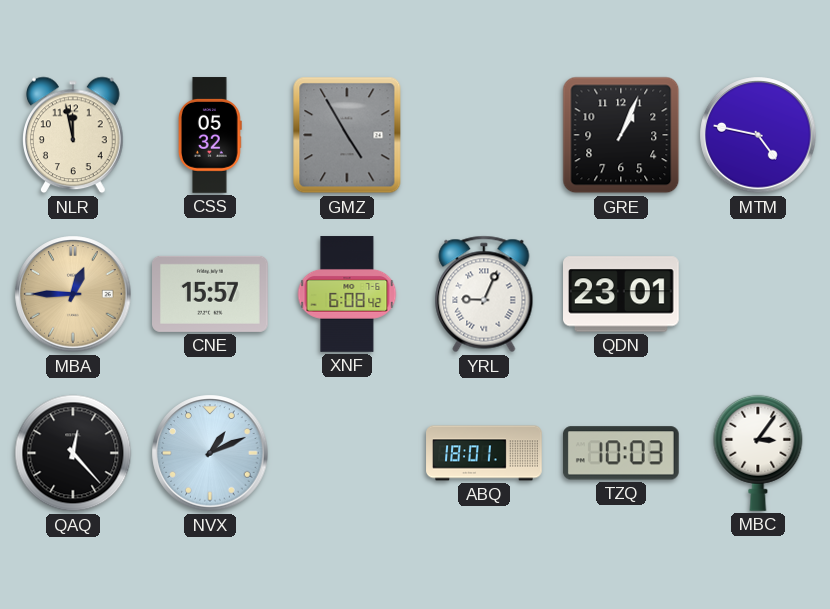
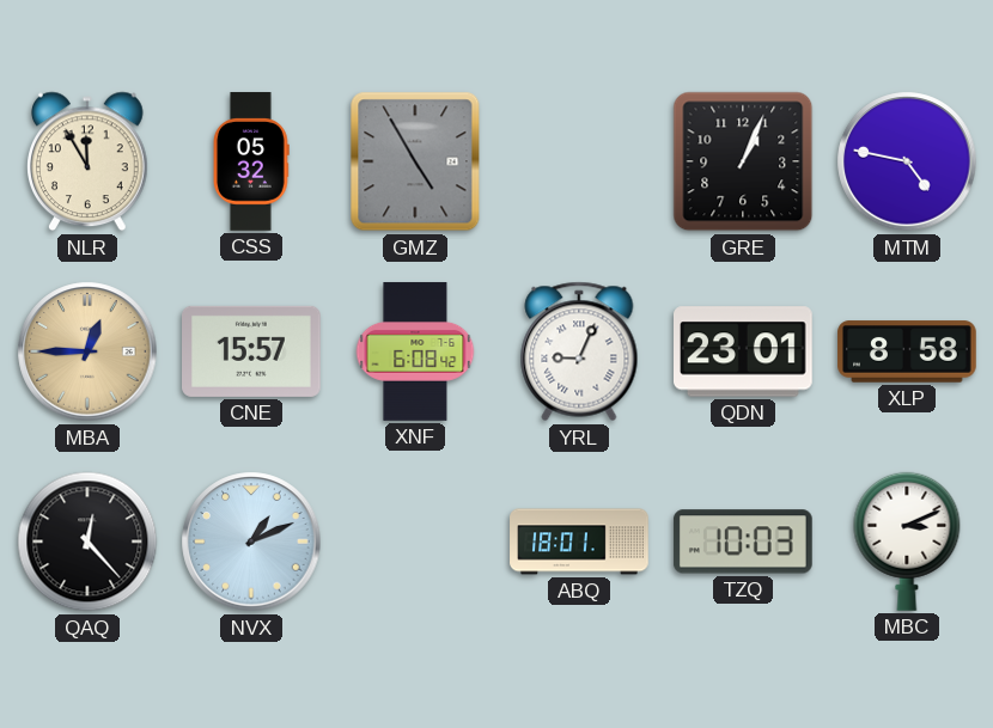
NLR: 11:58 -> 11:55 (89, 161)
XLP: none -> 8:58 (907, 351)
MBC: 3:06 -> 3:11 (907, 542)
